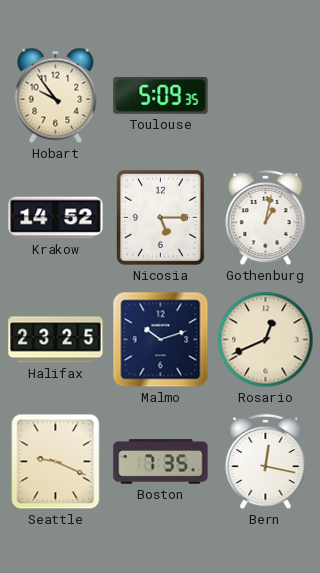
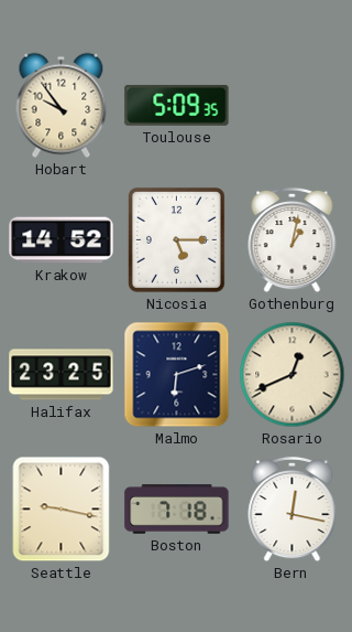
Malmo: 10:12 -> 6:12 (177, 375)
Seattle: 9:19 -> 9:17 (62, 510)
Boston: 7:35 -> 7:18 (177, 510)
